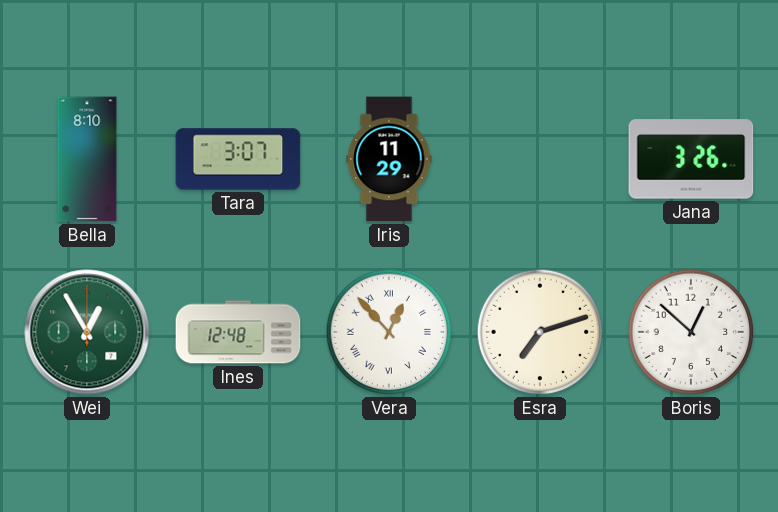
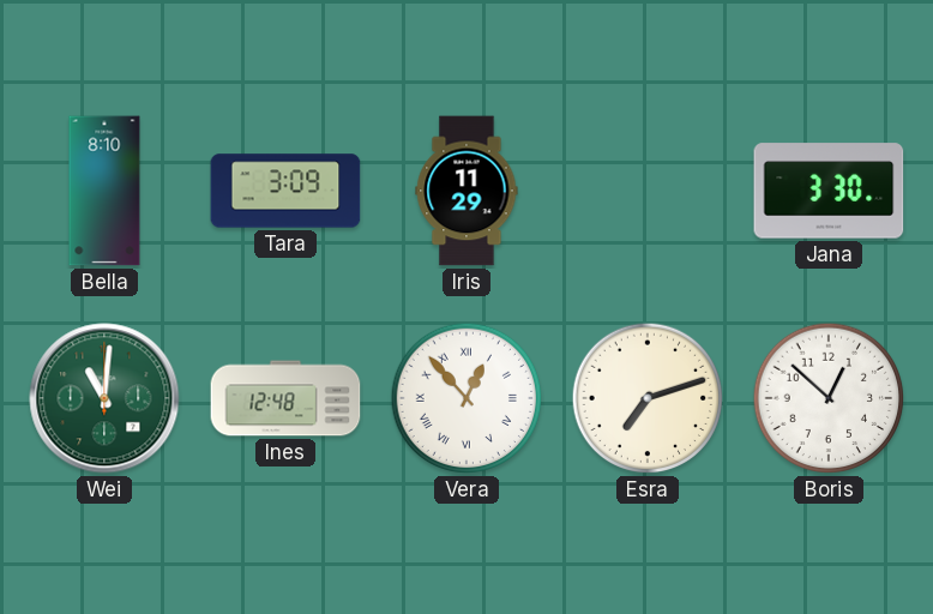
Tara: 3:07 -> 3:09 (285, 191)
Jana: 3:26 -> 3:30 (829, 191)
Wei: 12:55 -> 11:01 (104, 398)
